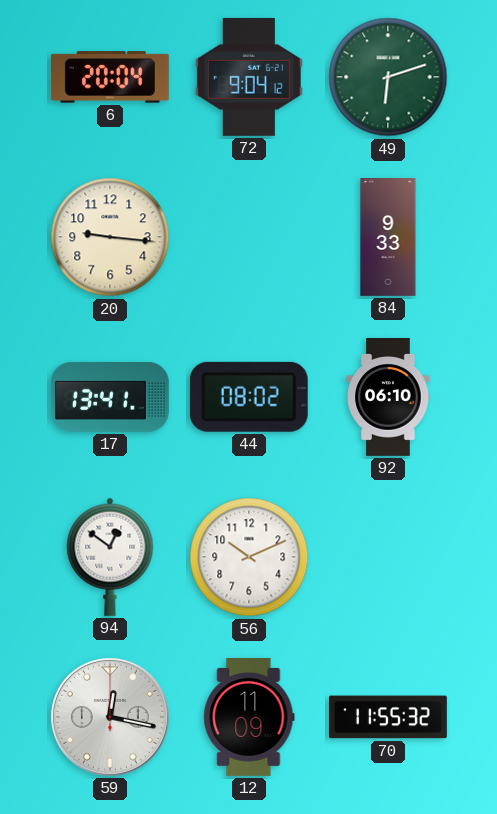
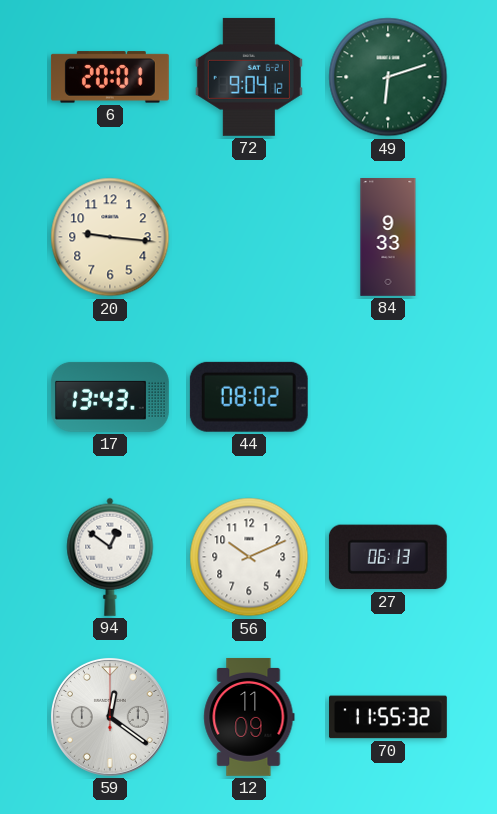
6: 20:04 -> 20:01 (110, 77)
17: 13:41 -> 13:43 (110, 397)
92: 06:10 -> none (388, 398)
27: none -> 06:13 (388, 557)
59: 12:17 -> 12:21 (110, 717)
